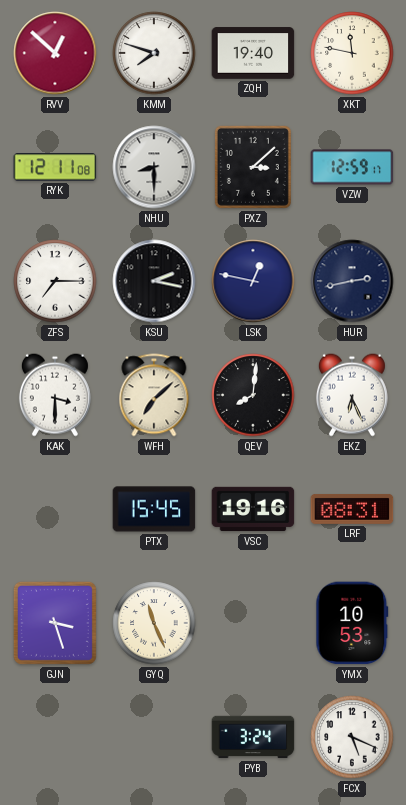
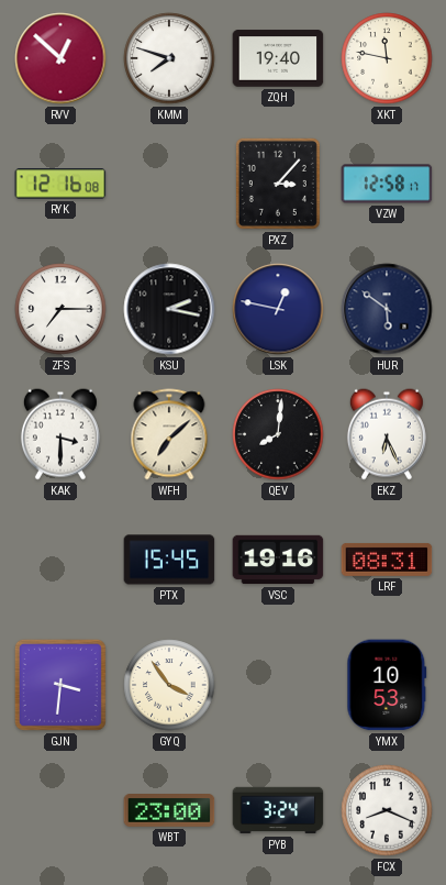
RYK: 12:11 -> 12:16 (60, 184)
NHU: 8:30 -> none (154, 167)
PXZ: 3:08 -> 3:07 (278, 184)
VZW: 12:59 -> 12:58 (387, 184)
HUR: 2:43 -> 5:51 (387, 309)
GJN: 3:27 -> 3:31 (60, 685)
GYQ: 11:26 -> 3:54 (169, 685)
WBT: none -> 23:00 (169, 811)
FCX: 5:19 -> 8:19 (387, 810)
